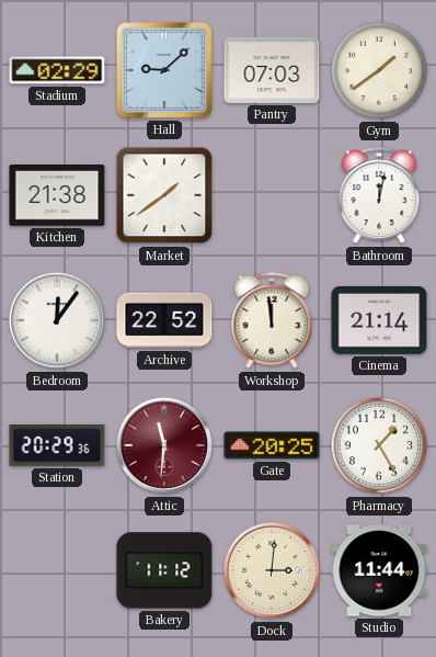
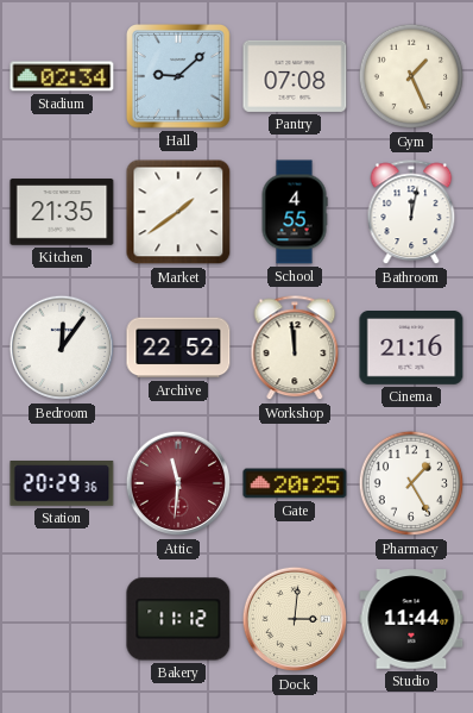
Stadium: 02:29 -> 02:34 (62, 76)
Pantry: 07:03 -> 07:08 (295, 76)
Gym: 1:39 -> 1:26 (411, 76)
Kitchen: 21:38 -> 21:35 (62, 212)
School: none -> 4:55 (295, 212)
Cinema: 21:14 -> 21:16 (411, 349)
